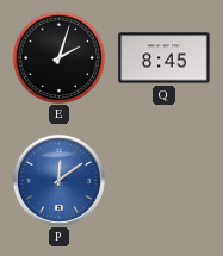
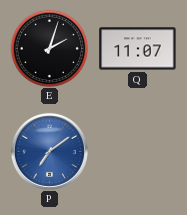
Q: 8:45 -> 11:07 (138, 49)
P: 12:09 -> 7:09 (49, 151)
